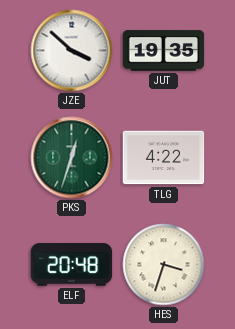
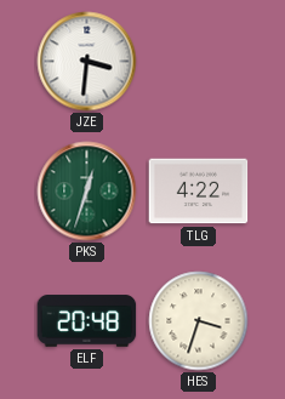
JZE: 3:52 -> 3:31 (87, 62)
JUT: 19:35 -> none (164, 51)
